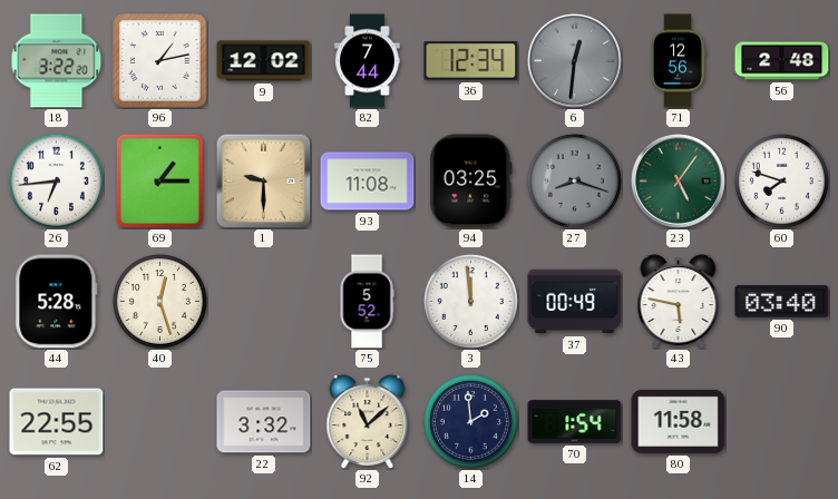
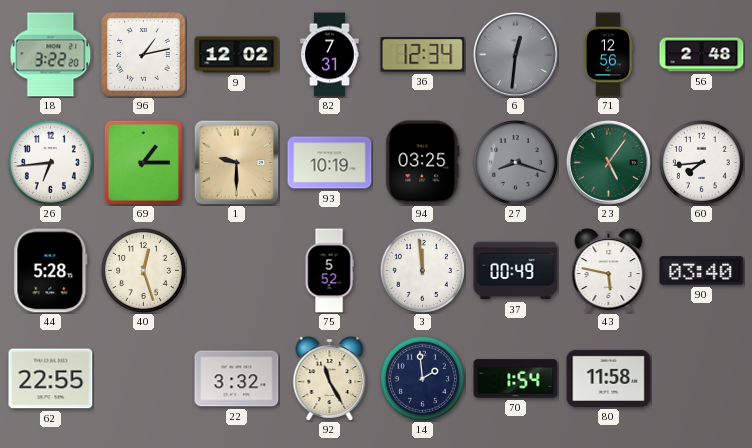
82: 7:44 -> 7:31 (330, 55)
93: 11:08 -> 10:19 (330, 163)
60: 7:48 -> 7:44 (701, 162)
92: 11:08 -> 11:25 (330, 379)
